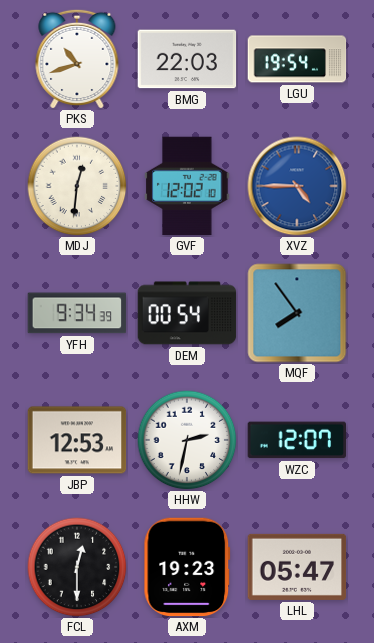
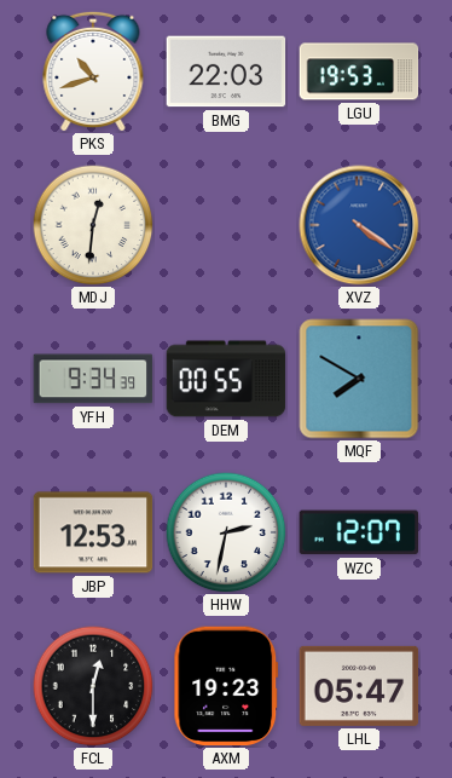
LGU: 19:54 -> 19:53 (359, 71)
GVF: 12:02 -> none (187, 186)
XVZ: 4:45 -> 4:21 (359, 225)
DEM: 00:54 -> 00:55 (226, 379)
MQF: 7:54 -> 7:50 (359, 379)
